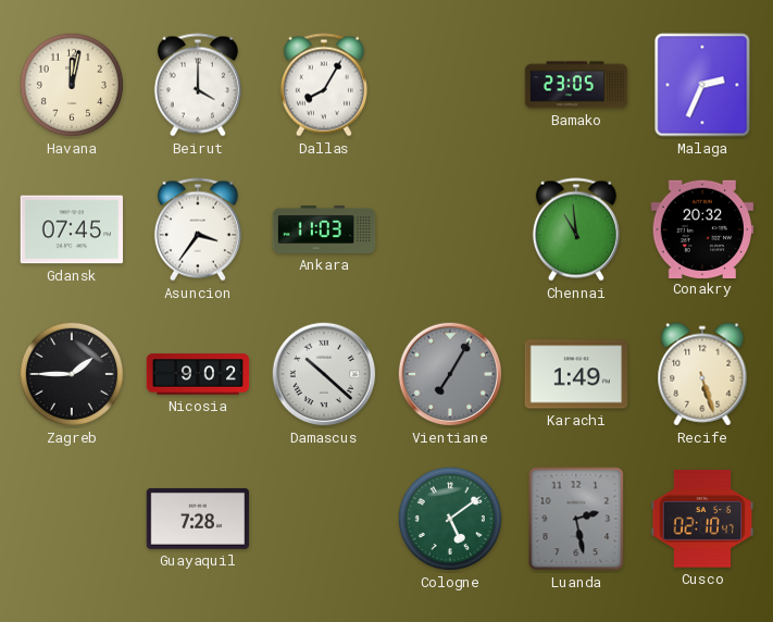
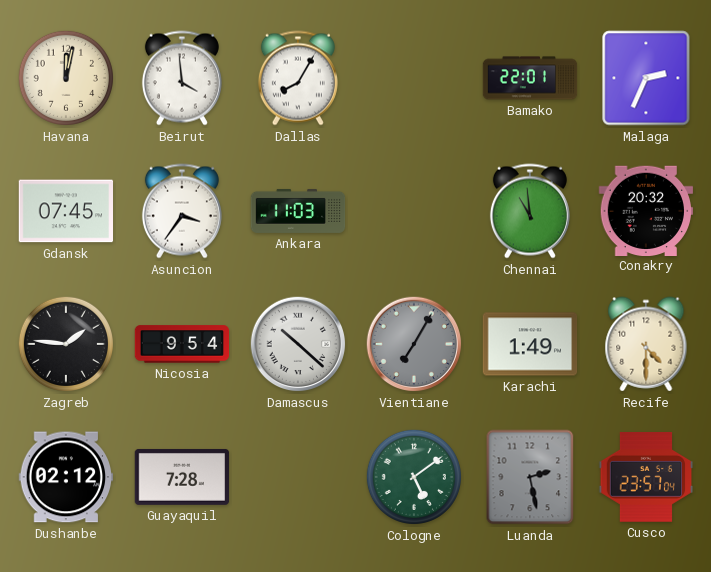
Beirut: 4:00 -> 3:59 (182, 78)
Bamako: 23:05 -> 22:01 (530, 78)
Zagreb: 1:45 -> 1:46 (66, 344)
Nicosia: 9:02 -> 9:54 (182, 344)
Recife: 5:27 -> 4:30 (646, 344)
Dushanbe: none -> 02:12 (66, 477)
Cusco: 02:10 -> 23:57 (646, 477)
